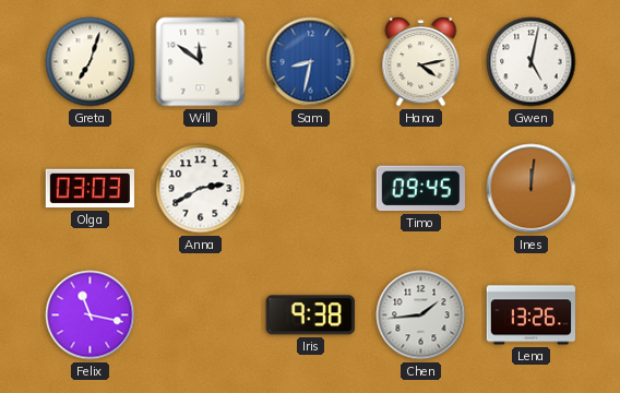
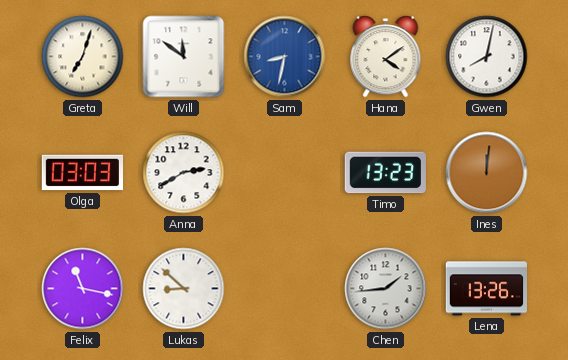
Hana: 4:13 -> 4:09 (386, 57)
Gwen: 5:02 -> 8:02 (487, 57)
Timo: 09:45 -> 13:23 (385, 173)
Lukas: none -> 8:52 (184, 289)
Iris: 9:38 -> none (310, 315)
